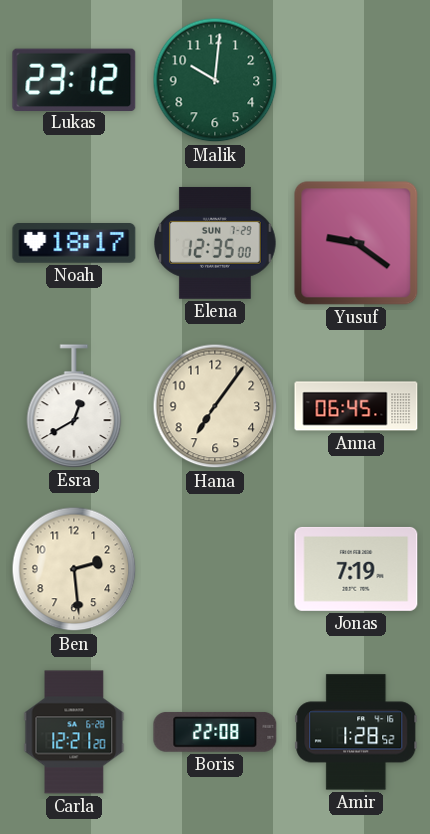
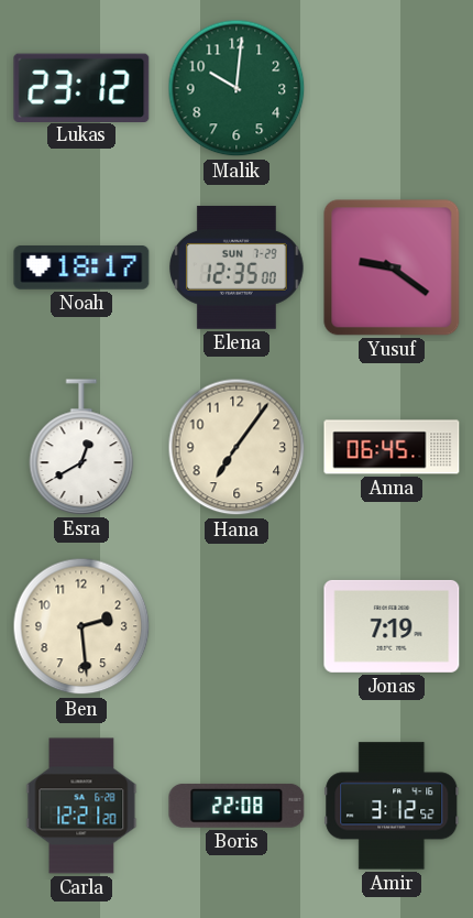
Amir: 1:28 -> 3:12 (392, 806)
